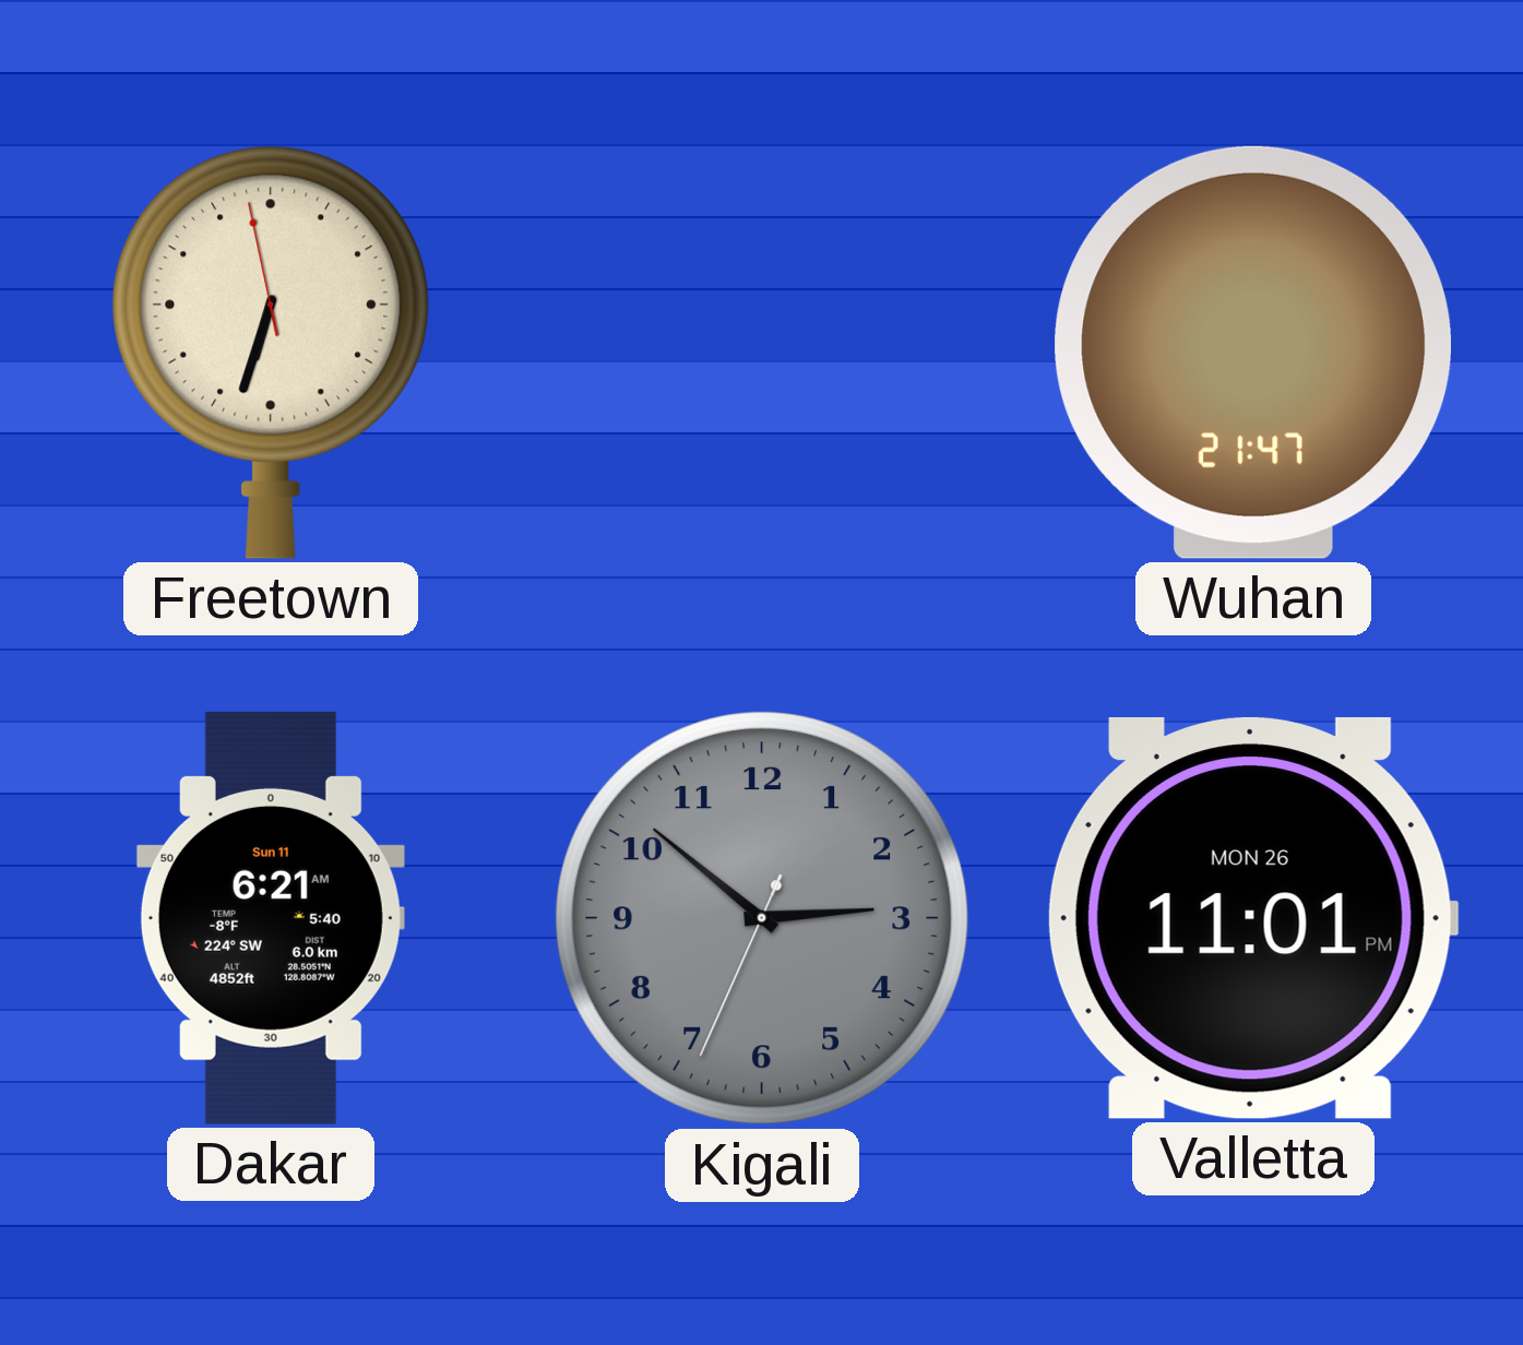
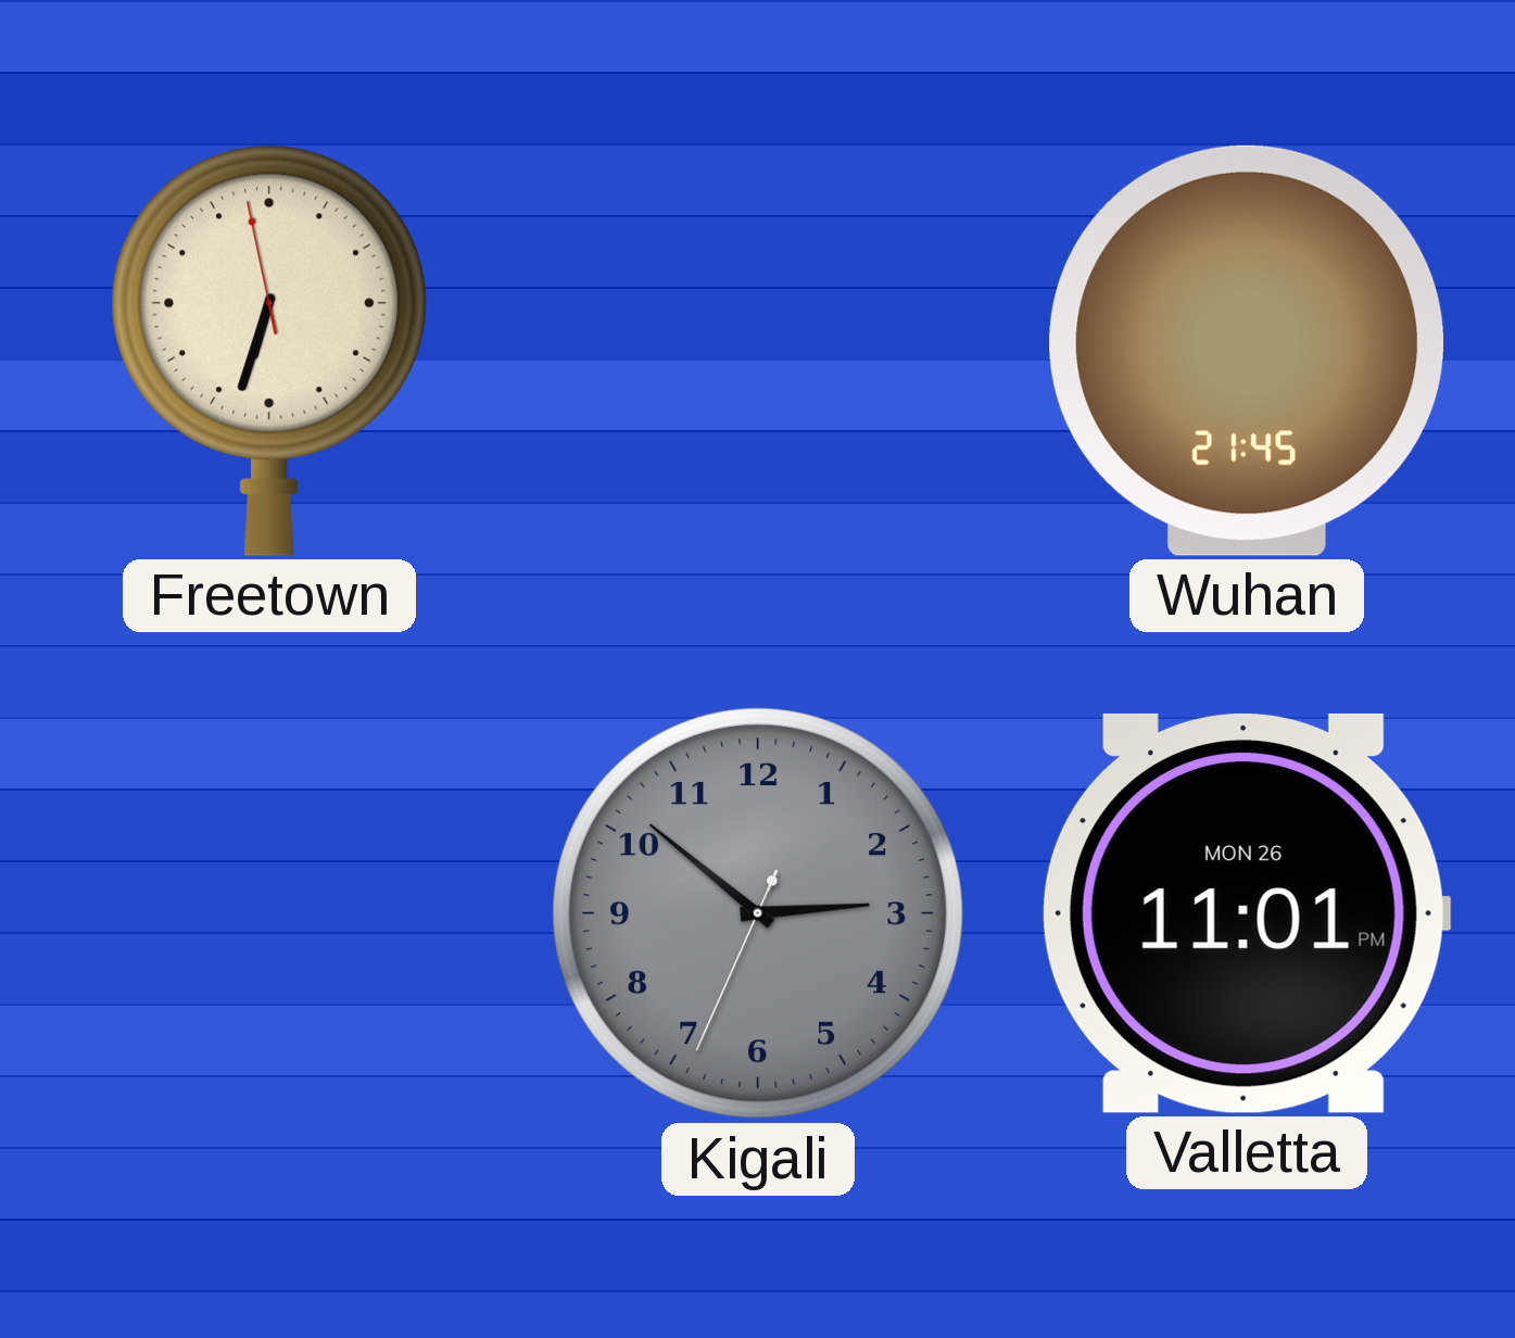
Wuhan: 21:47 -> 21:45 (1246, 351)
Dakar: 6:21 -> none (271, 918)
